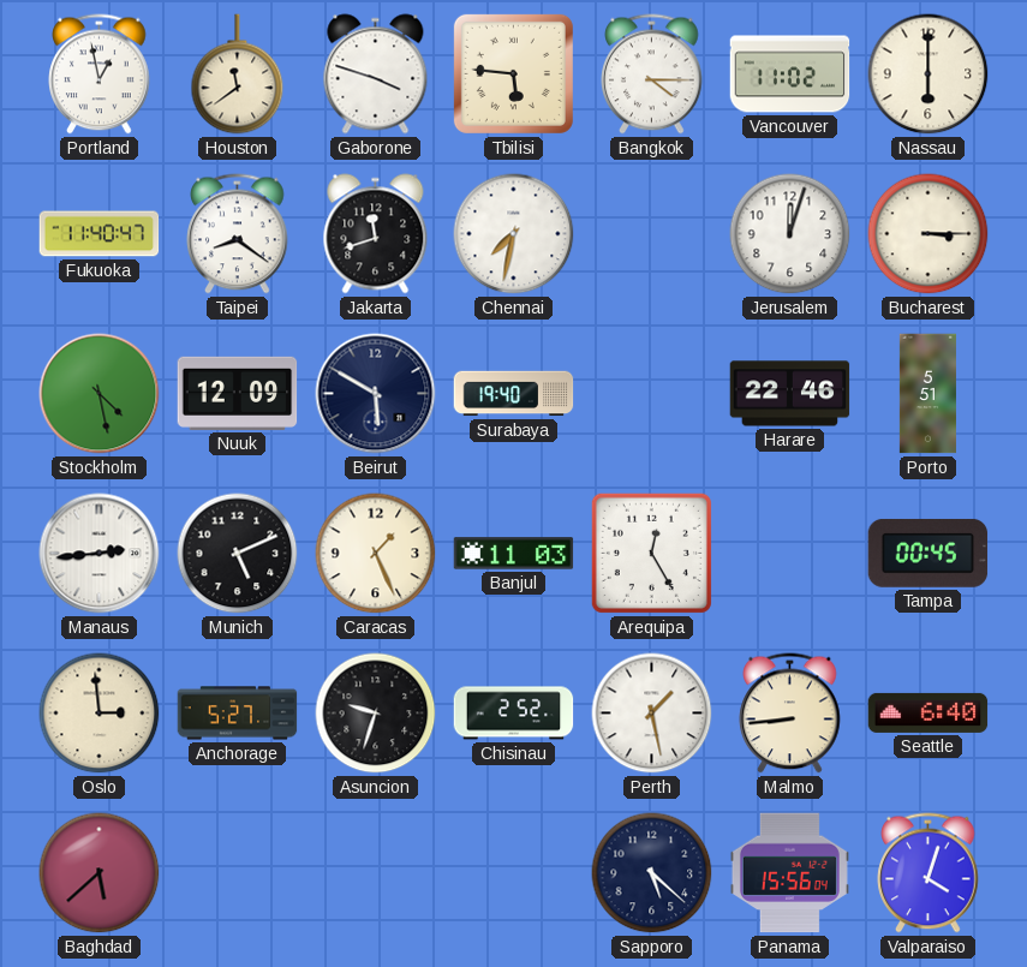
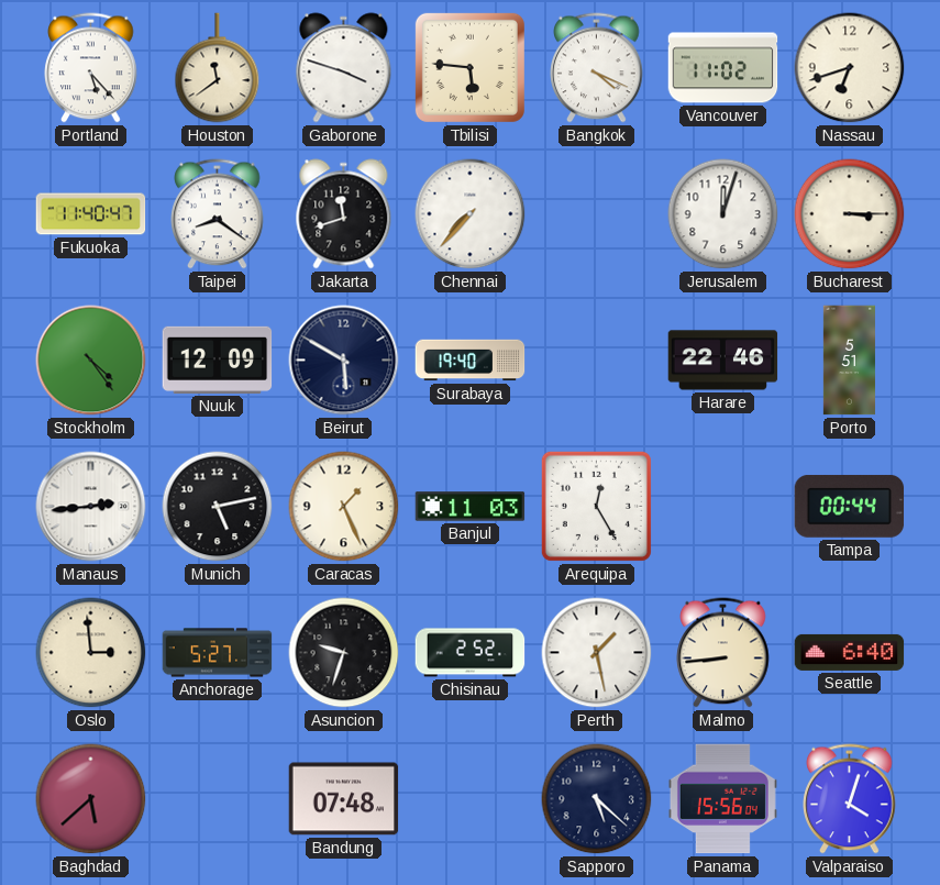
Portland: 12:58 -> 5:23 (91, 68)
Bangkok: 4:15 -> 4:19 (597, 68)
Nassau: 6:00 -> 6:42 (850, 68)
Chennai: 7:32 -> 7:37 (471, 214)
Stockholm: 4:28 -> 4:24 (91, 361)
Munich: 5:11 -> 5:13 (218, 507)
Tampa: 00:45 -> 00:44 (850, 506)
Bandung: none -> 07:48 (344, 799)
